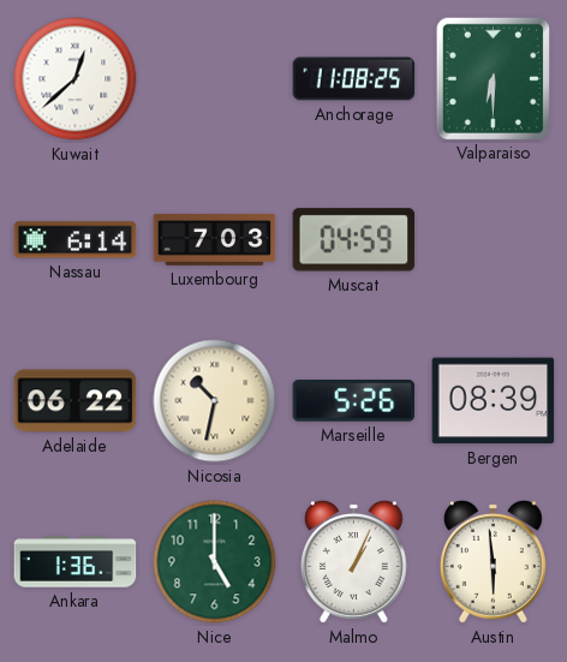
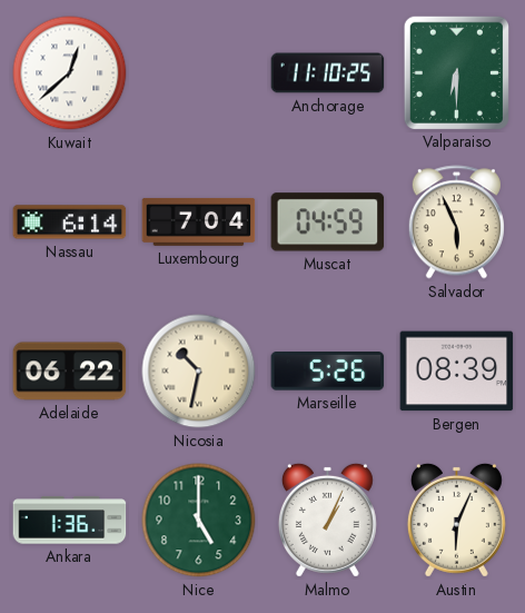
Anchorage: 11:08 -> 11:10 (328, 73)
Luxembourg: 7:03 -> 7:04 (199, 221)
Salvador: none -> 5:56 (456, 223)
Austin: 5:59 -> 6:04 (456, 520)
